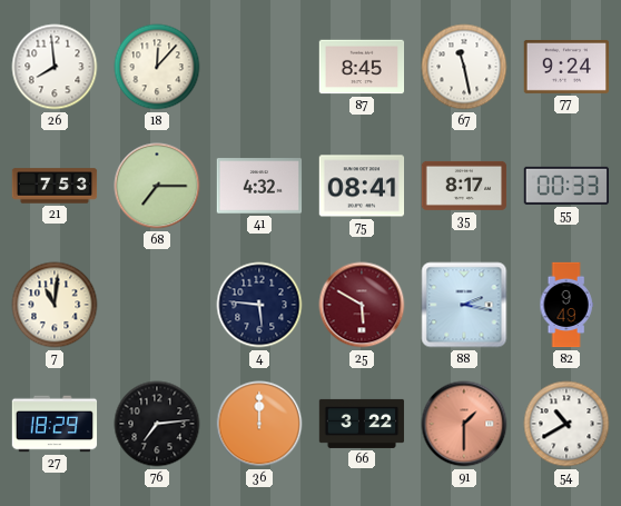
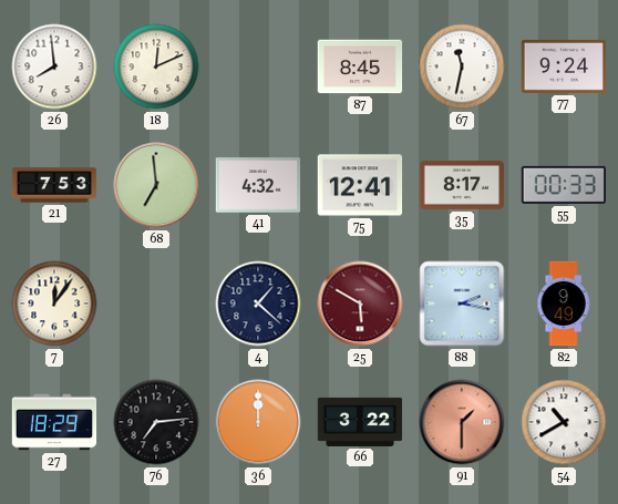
18: 12:07 -> 12:11 (156, 66)
67: 11:28 -> 11:32 (462, 66)
68: 7:15 -> 6:59 (156, 185)
75: 08:41 -> 12:41 (360, 185)
7: 11:01 -> 12:06 (54, 304)
4: 5:46 -> 1:22 (258, 304)
